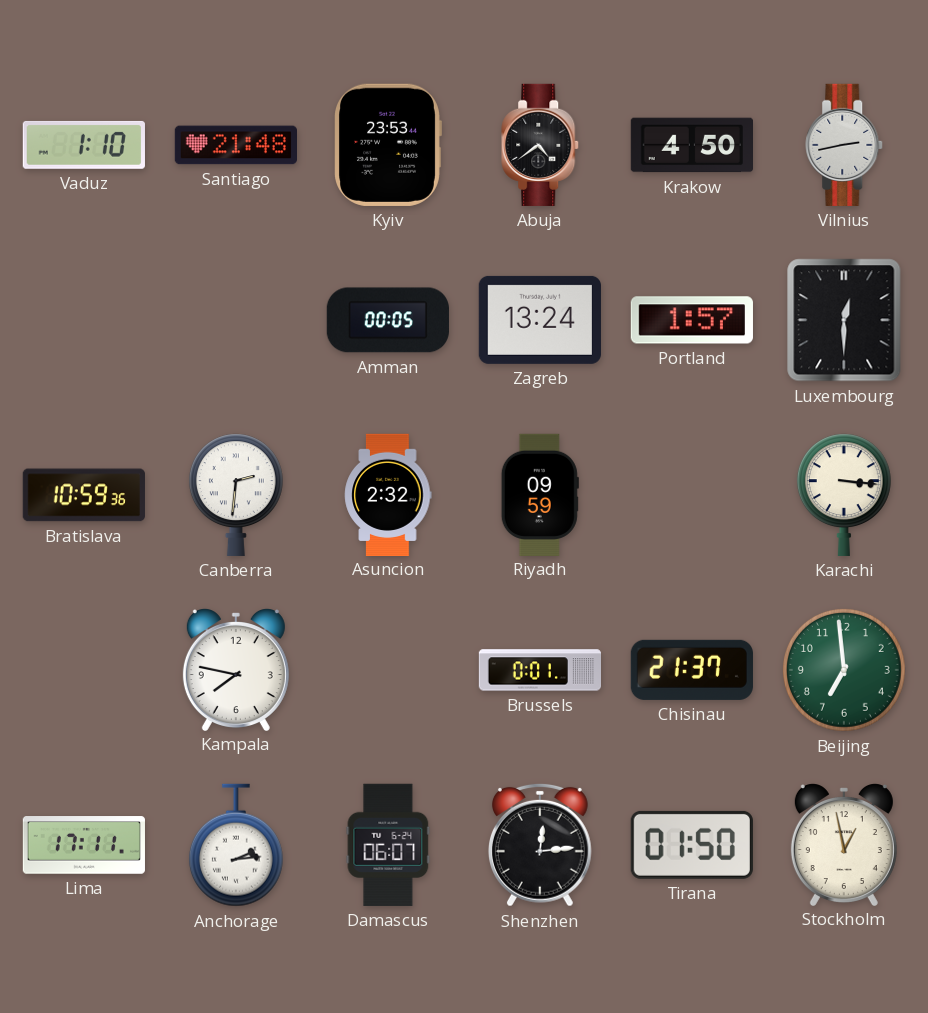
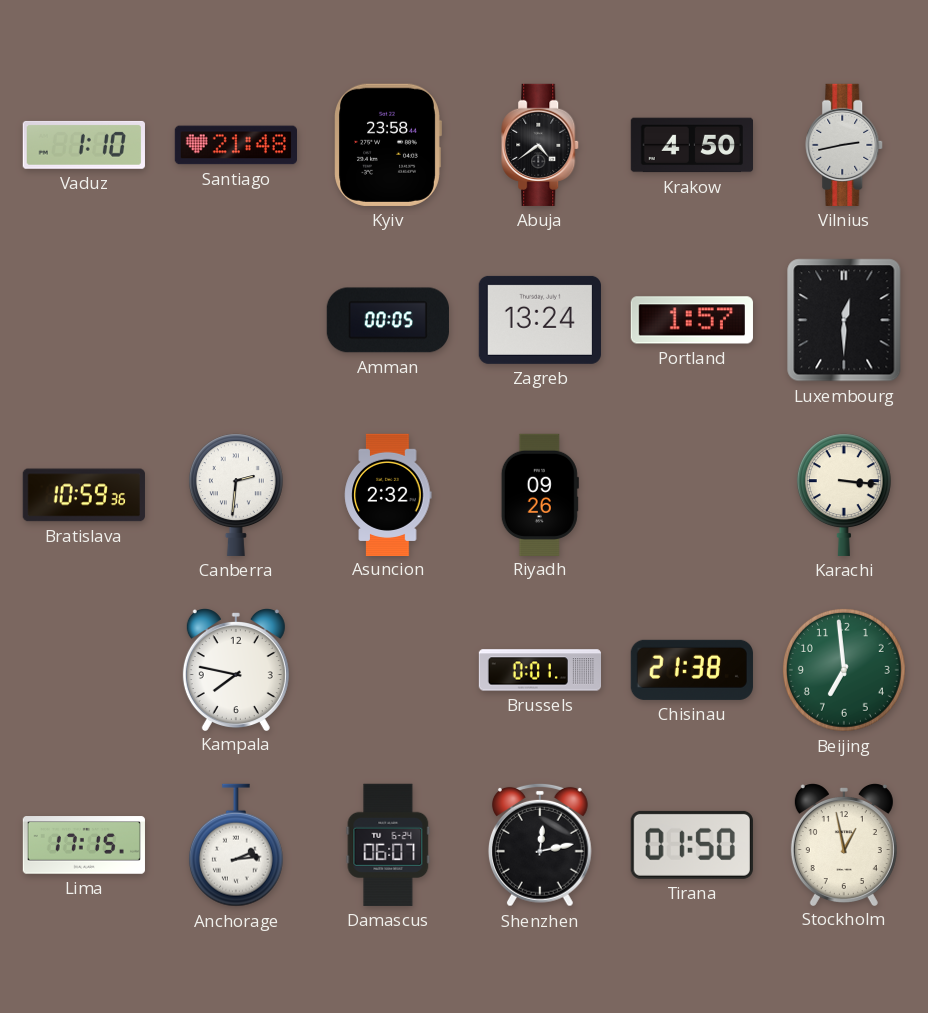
Kyiv: 23:53 -> 23:58 (388, 145)
Riyadh: 09:59 -> 09:26 (540, 494)
Chisinau: 21:37 -> 21:38 (692, 670)
Lima: 17:11 -> 17:15 (83, 845)
Shenzhen: 12:14 -> 12:13 (540, 845)
